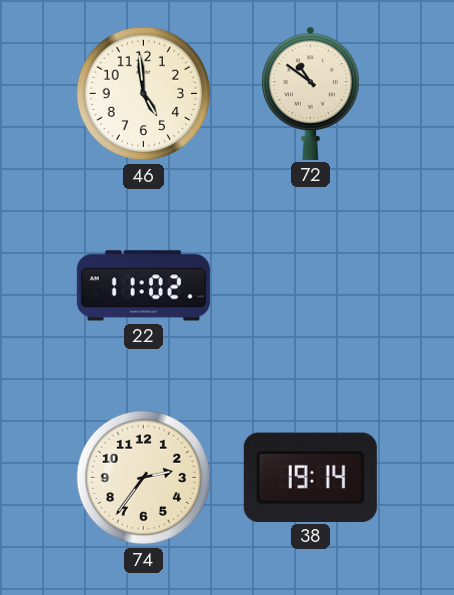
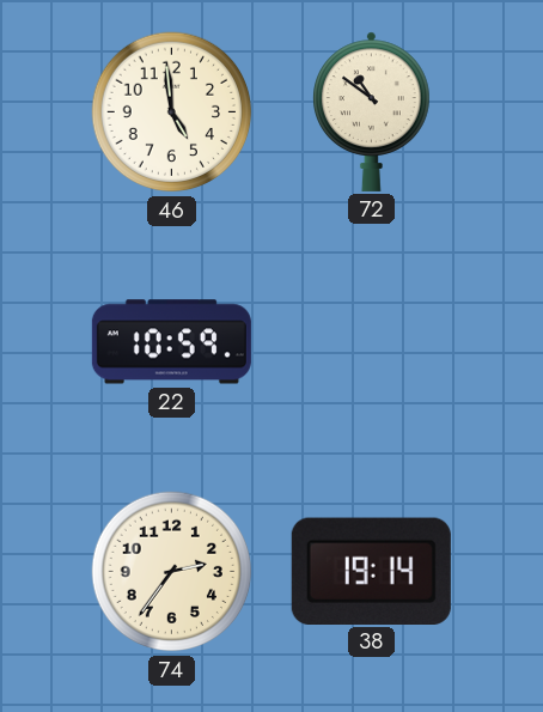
22: 11:02 -> 10:59 (171, 342)
